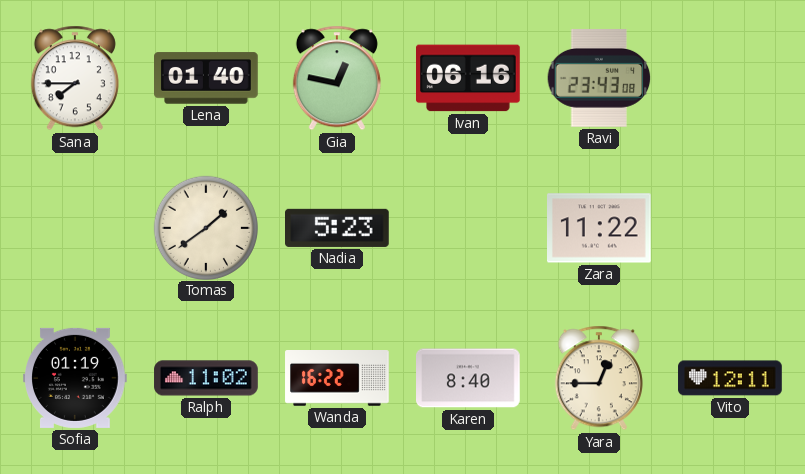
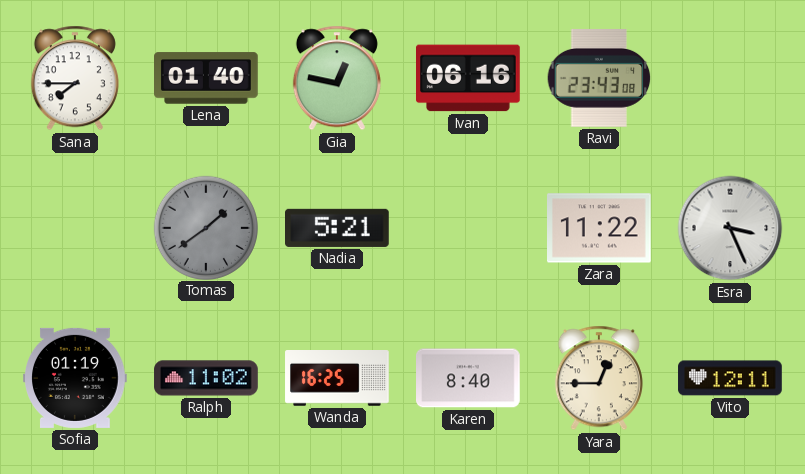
Tomas dial: cream -> grey (205, 227)
Nadia: 5:23 -> 5:21 (338, 228)
Esra: none -> 3:26 (730, 228)
Wanda: 16:22 -> 16:25 (337, 379)
